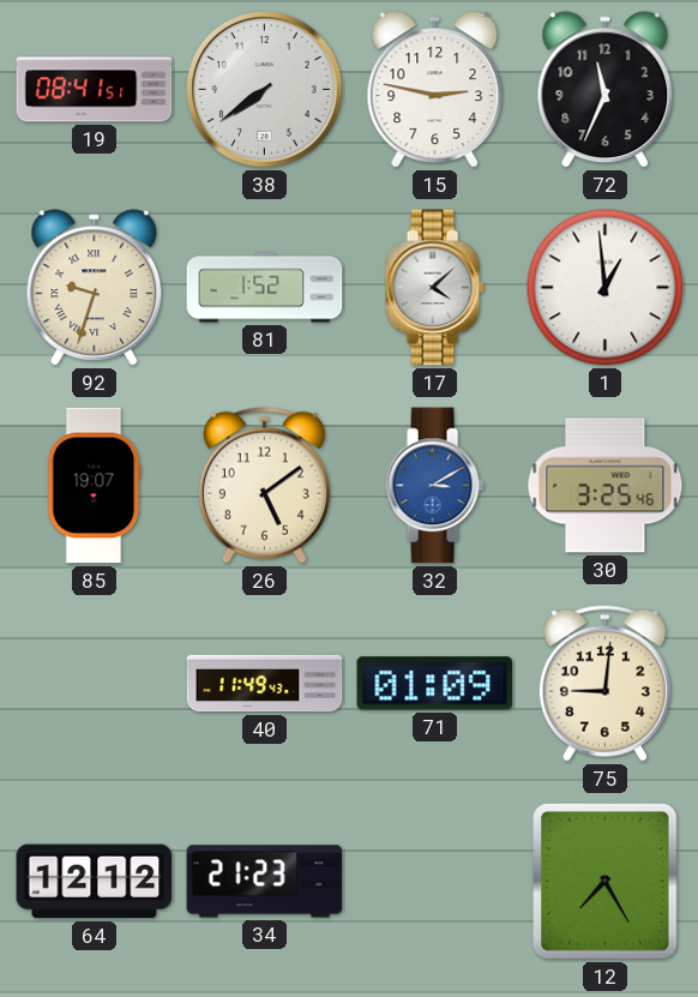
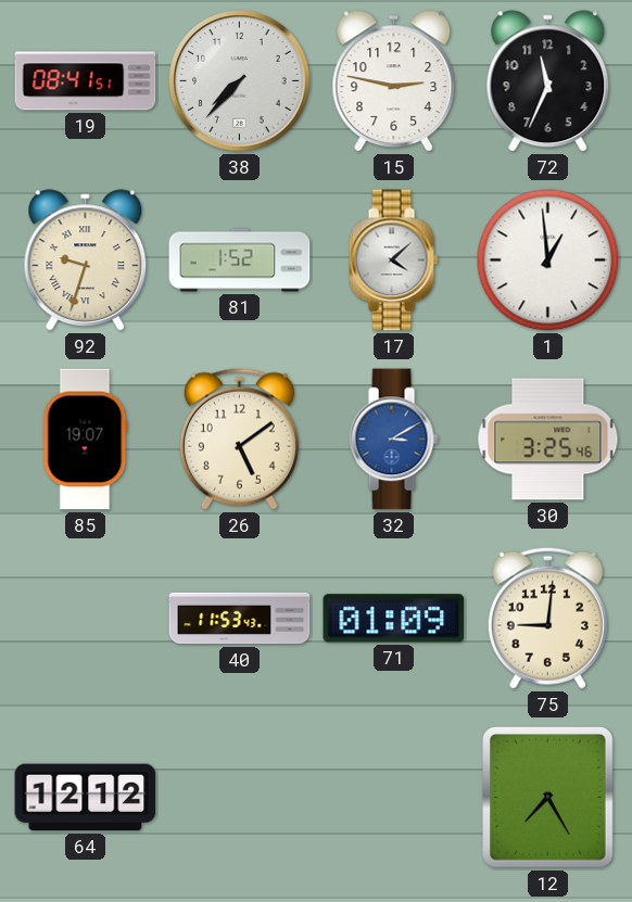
38: 7:39 -> 7:37 (240, 81)
40: 11:49 -> 11:53 (240, 619)
34: 21:23 -> none (265, 882)
